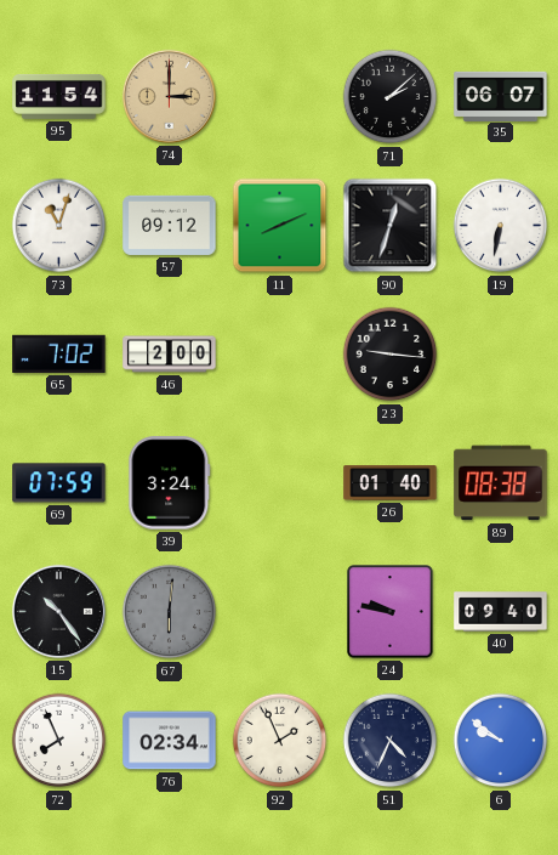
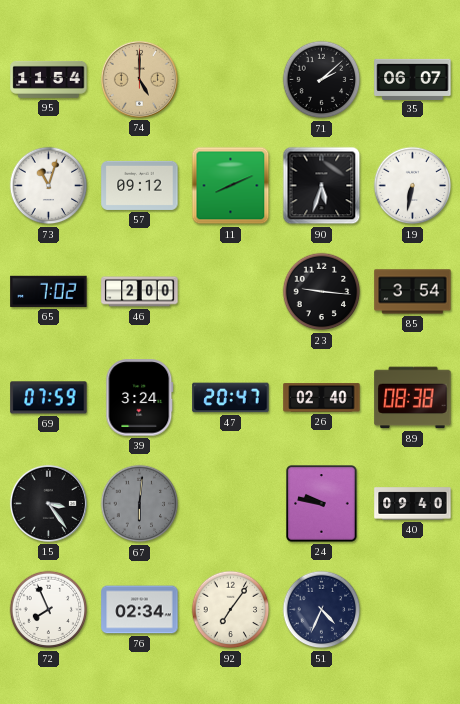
74: 3:00 -> 5:00 (139, 79)
90: 12:33 -> 5:33 (322, 186)
85: none -> 3:54 (413, 292)
47: none -> 20:47 (231, 398)
26: 01:40 -> 02:40 (322, 398)
15: 10:24 -> 3:24 (48, 503)
92: 1:56 -> 7:06 (231, 610)
6: 9:51 -> none (501, 741)
